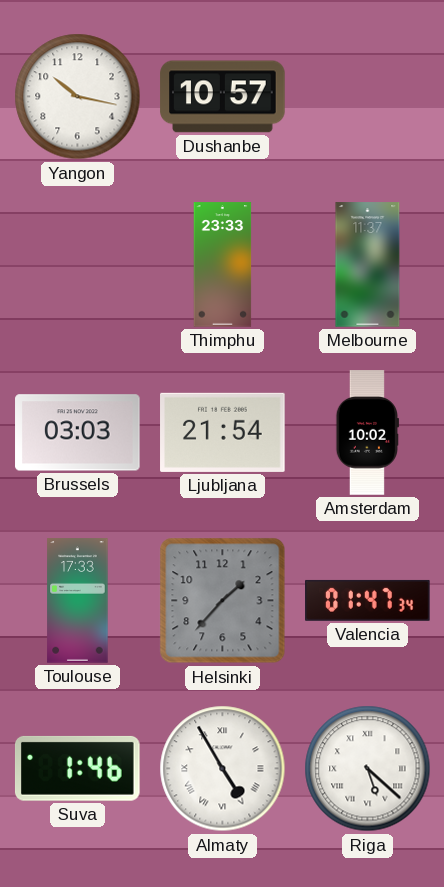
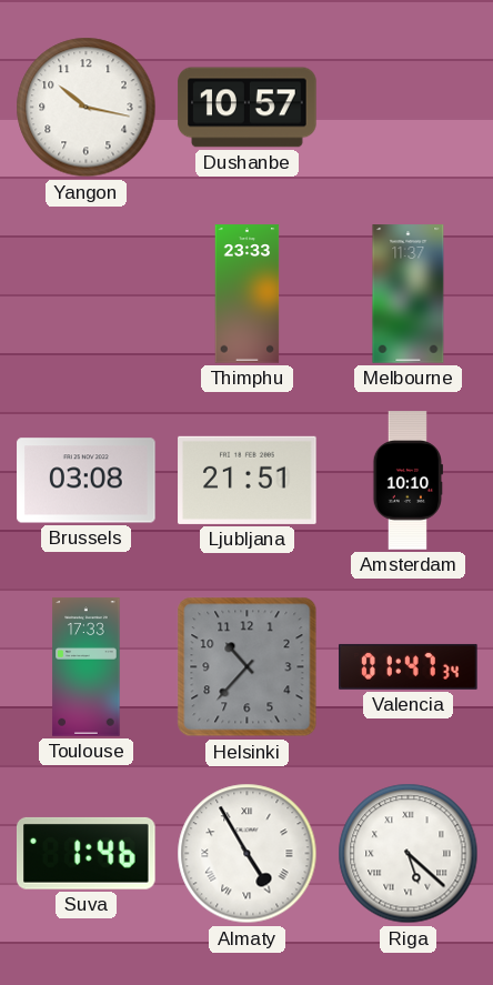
Brussels: 03:03 -> 03:08 (87, 481)
Ljubljana: 21:54 -> 21:51 (248, 480)
Amsterdam: 10:02 -> 10:10 (408, 481)
Helsinki: 1:37 -> 10:37 (248, 667)
